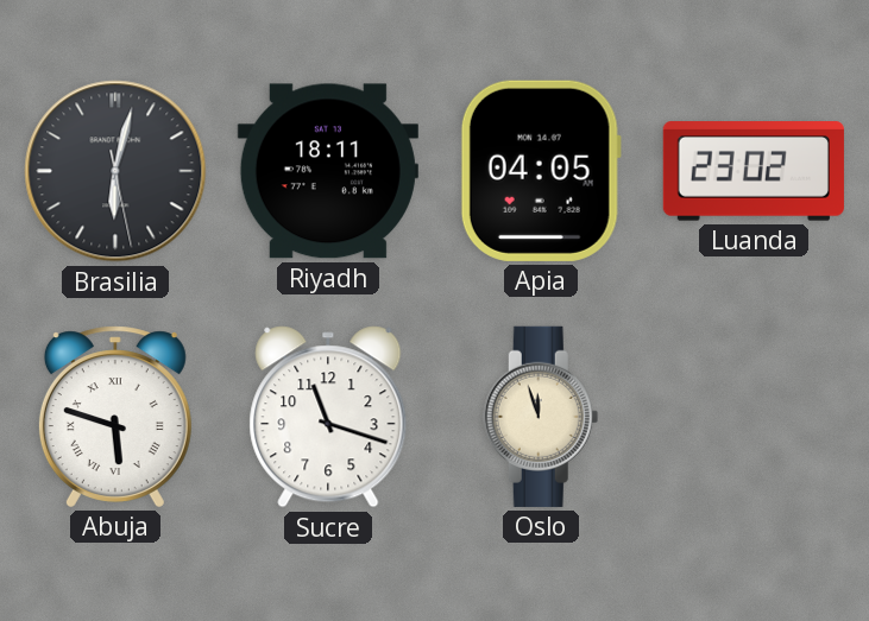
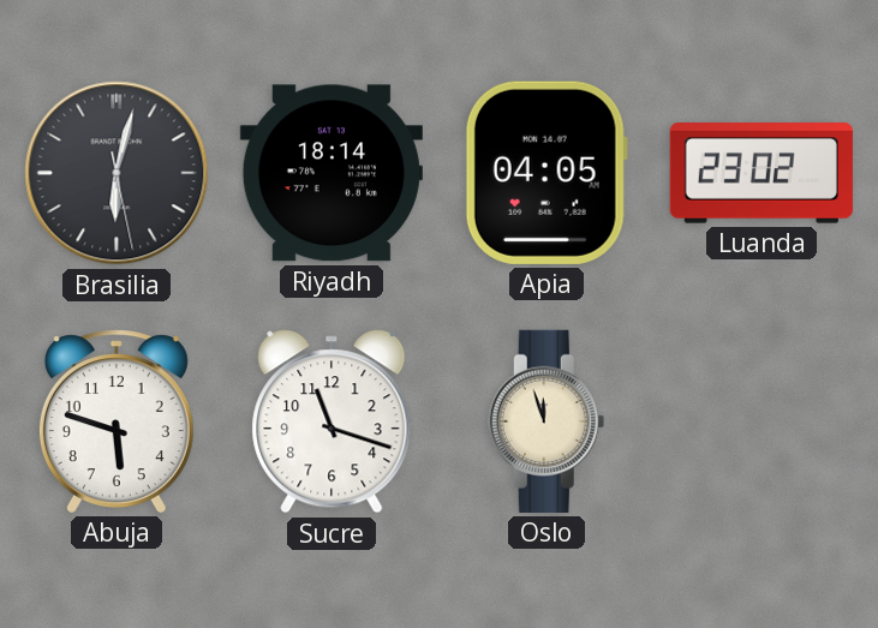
Riyadh: 18:11 -> 18:14 (332, 173)
Abuja numerals: Roman -> Arabic (117, 421)
